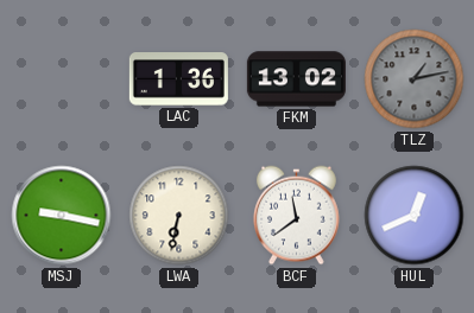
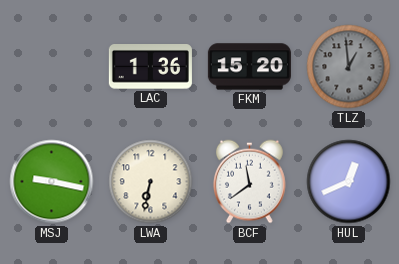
FKM: 13:02 -> 15:20 (249, 67)
TLZ: 1:13 -> 12:59 (349, 67)
